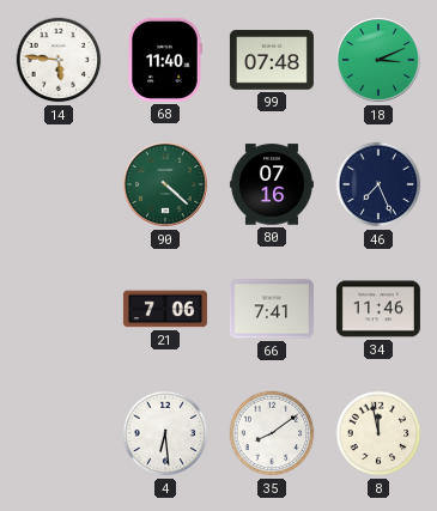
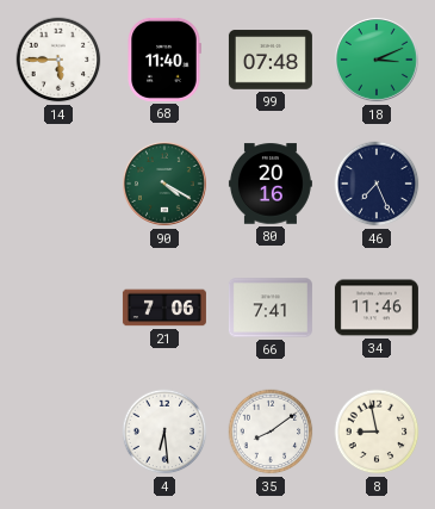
14: 5:46 -> 5:45 (58, 60)
90: 4:22 -> 4:20 (164, 184)
80: 07:16 -> 20:16 (271, 184)
8: 11:58 -> 8:58 (377, 432)
